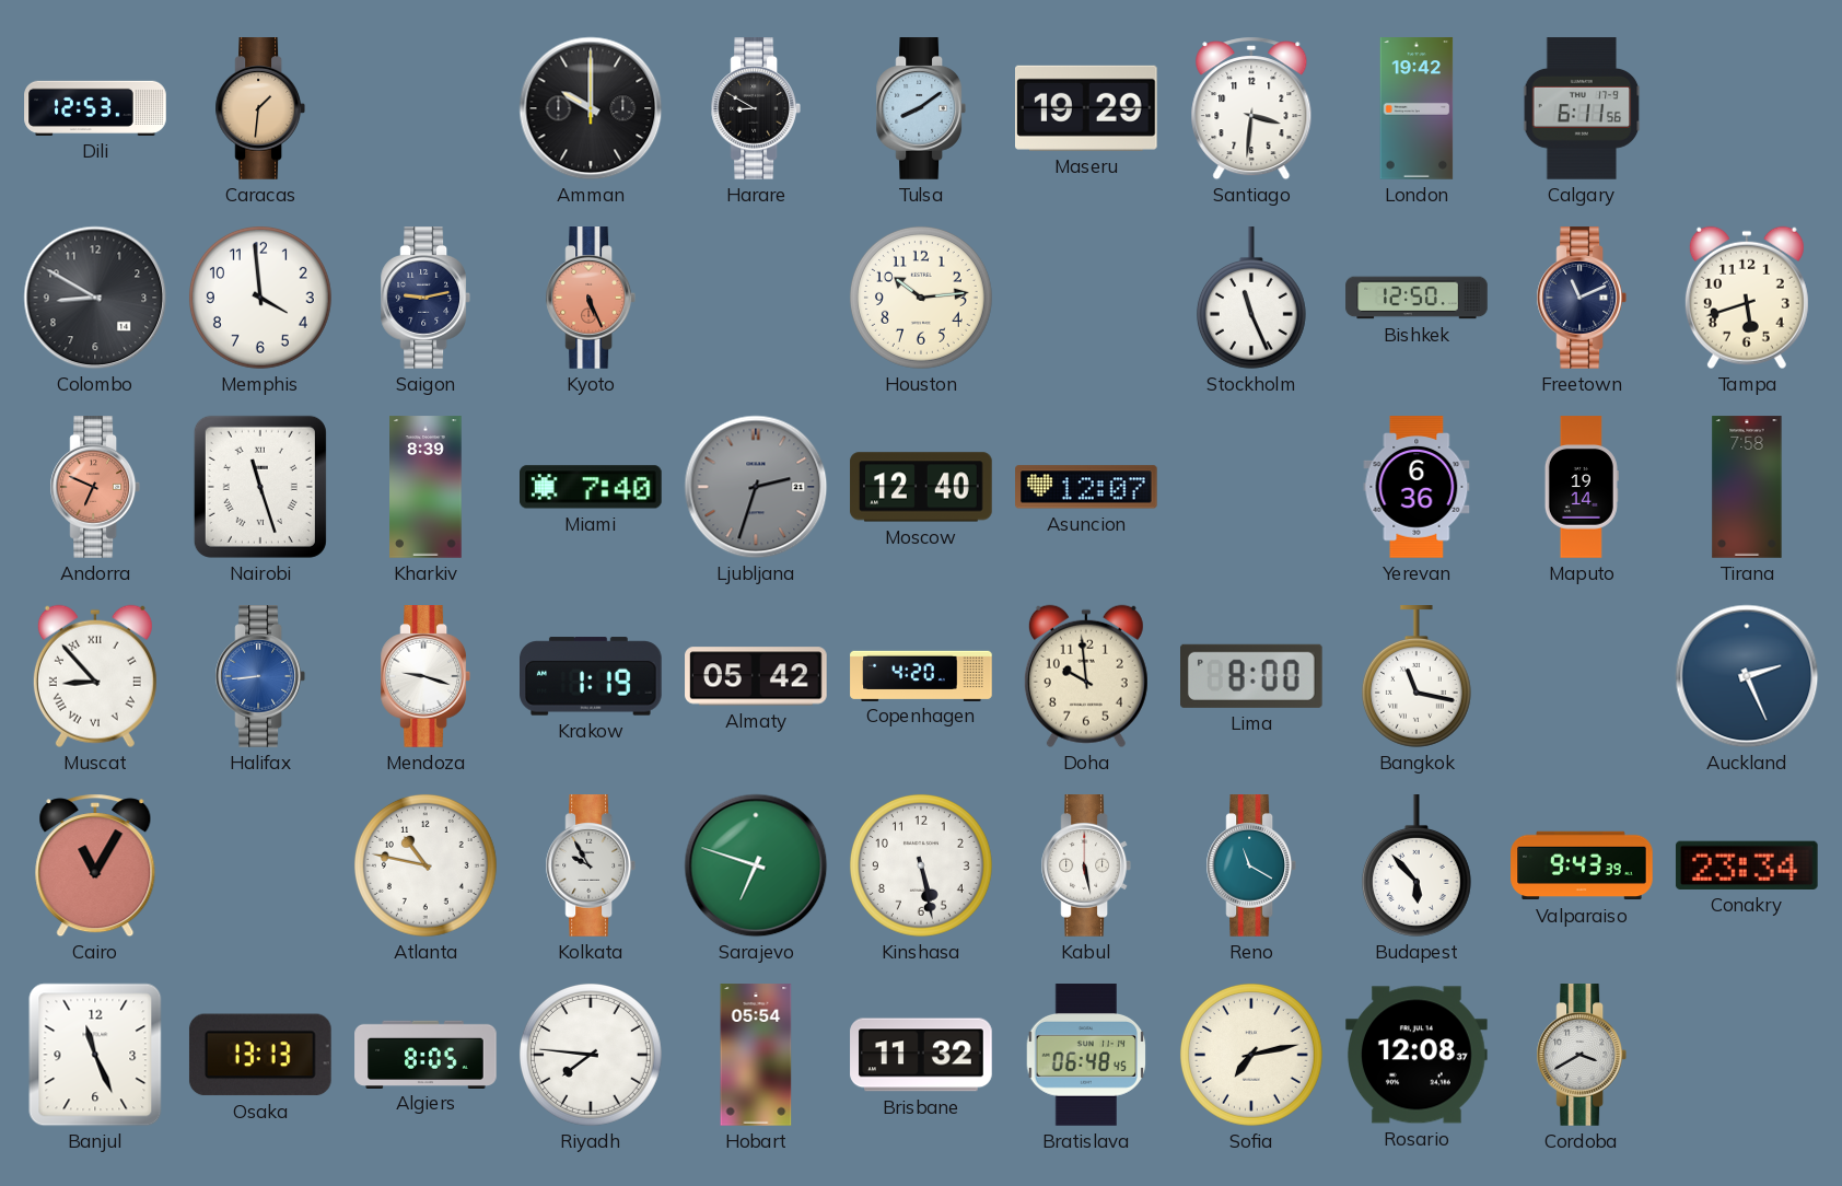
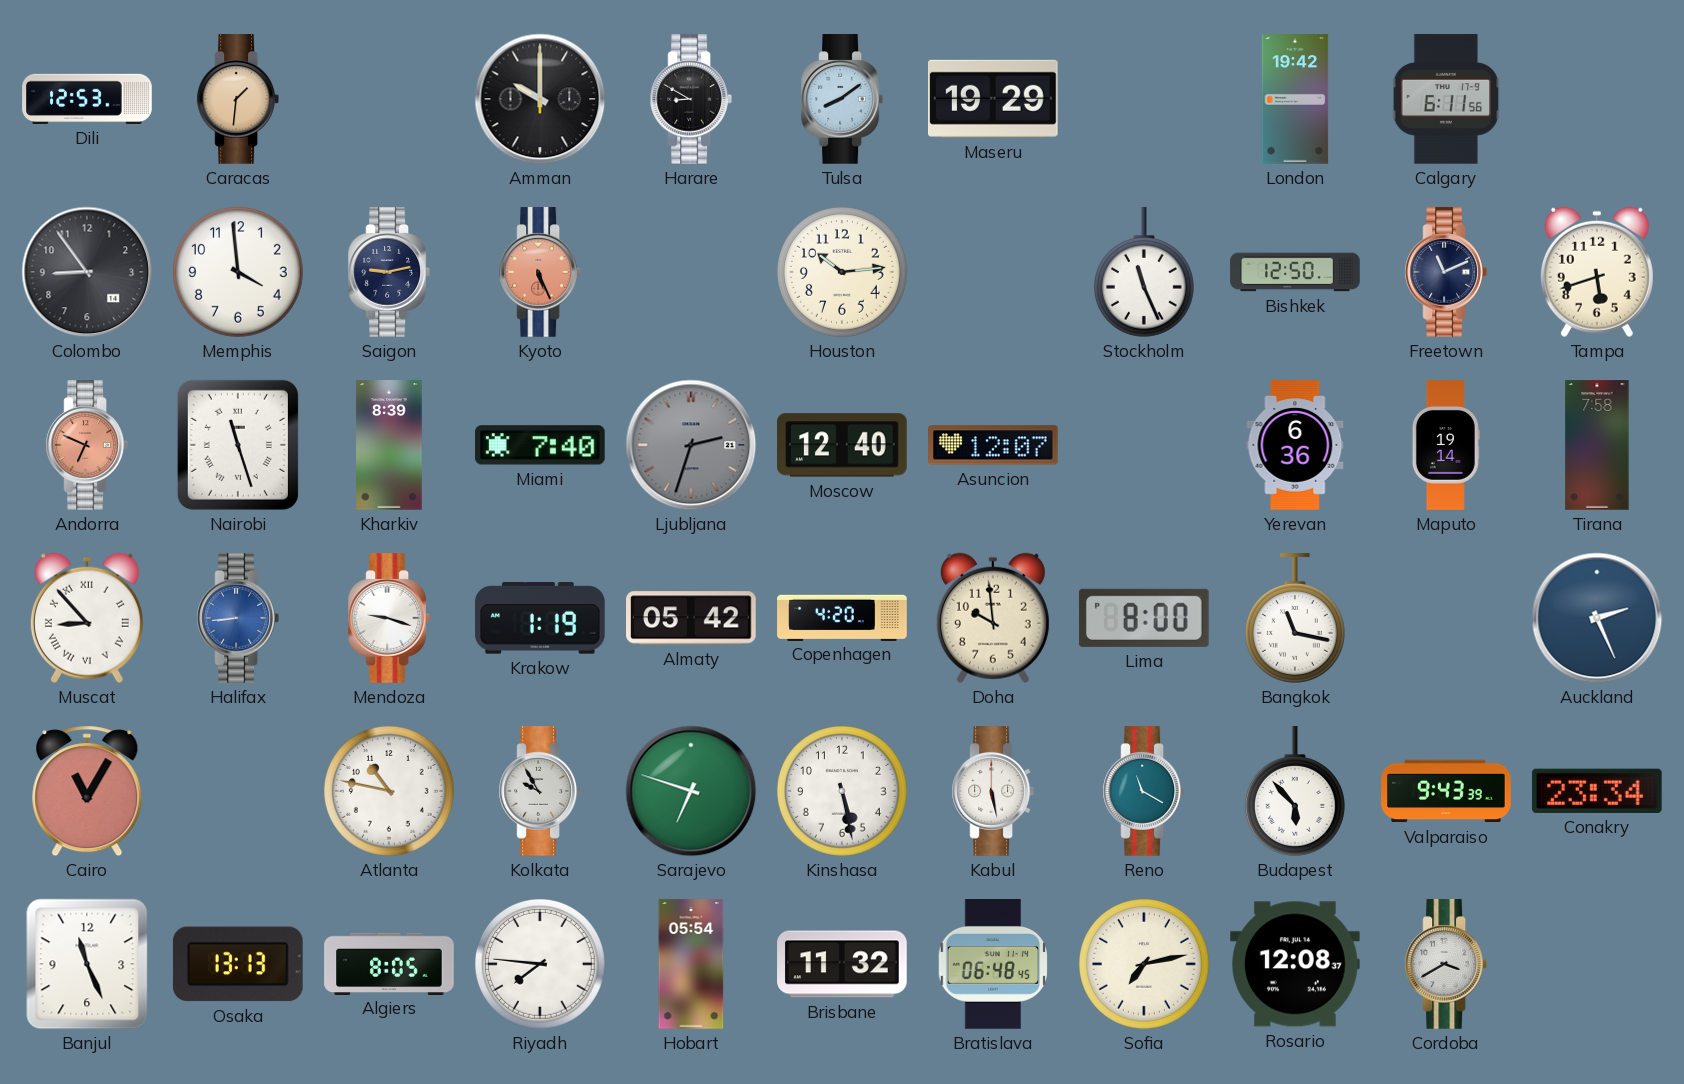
Santiago: 3:31 -> none (1251, 108)
Colombo: 8:50 -> 8:54 (87, 272)
